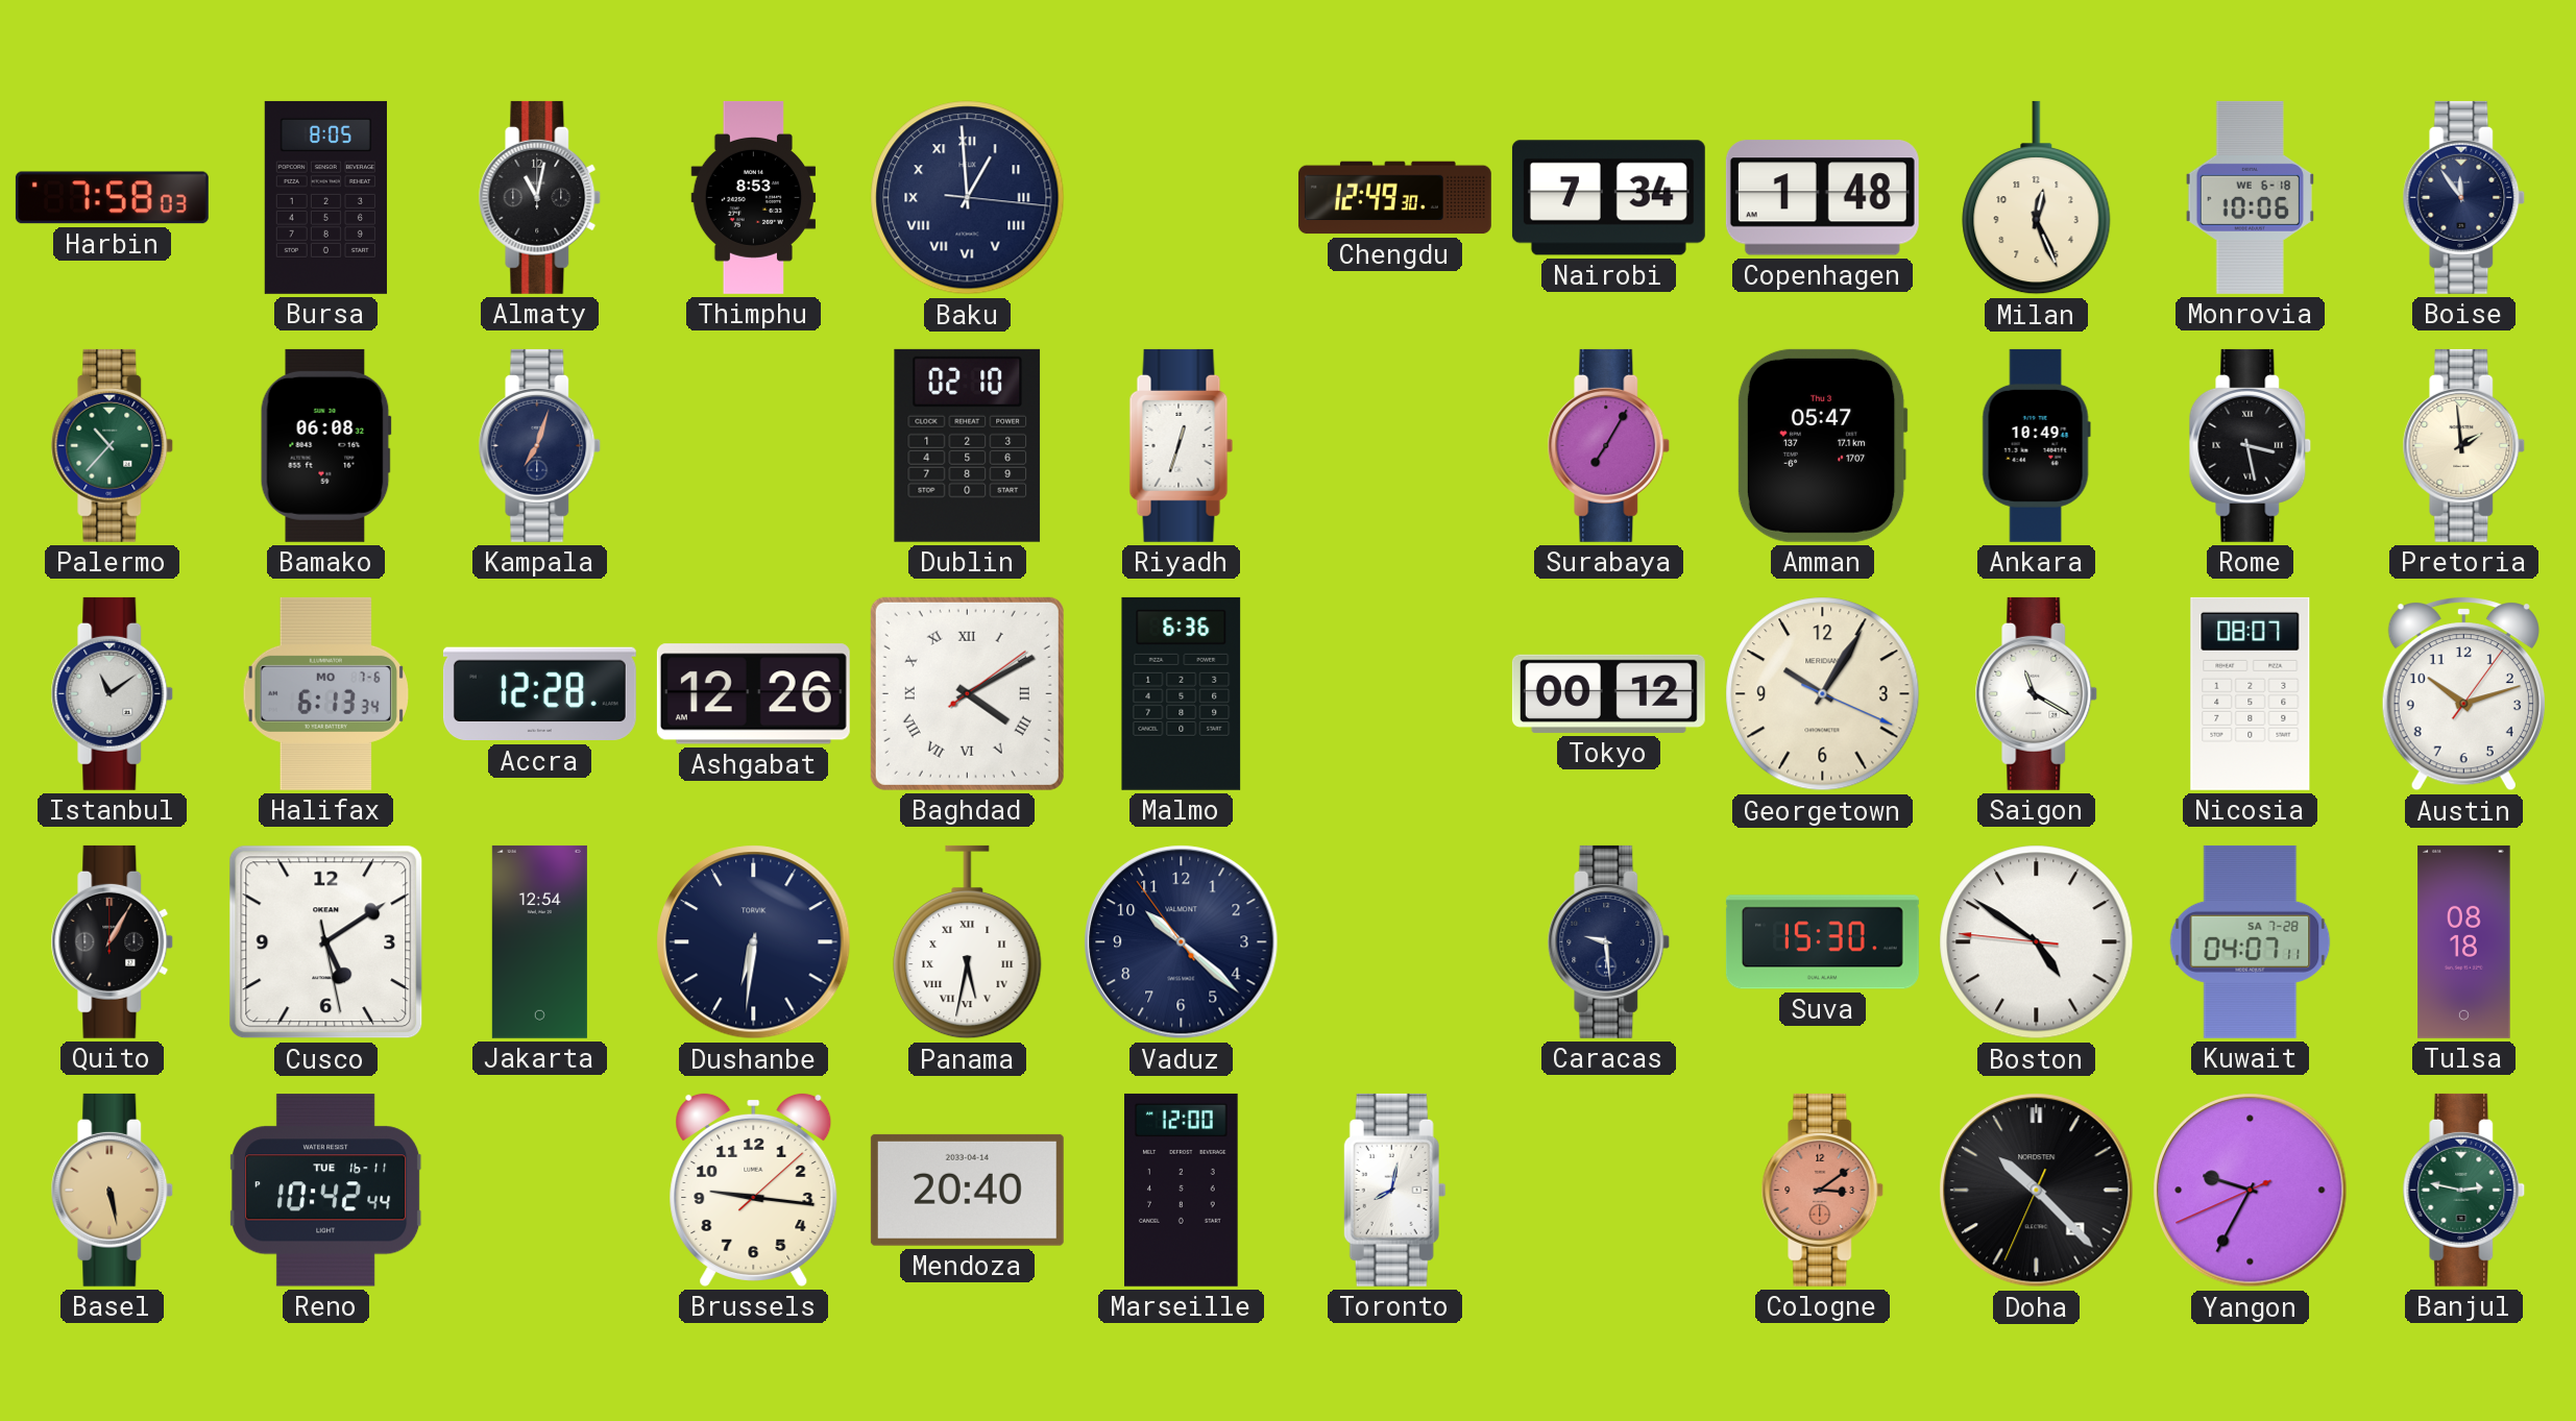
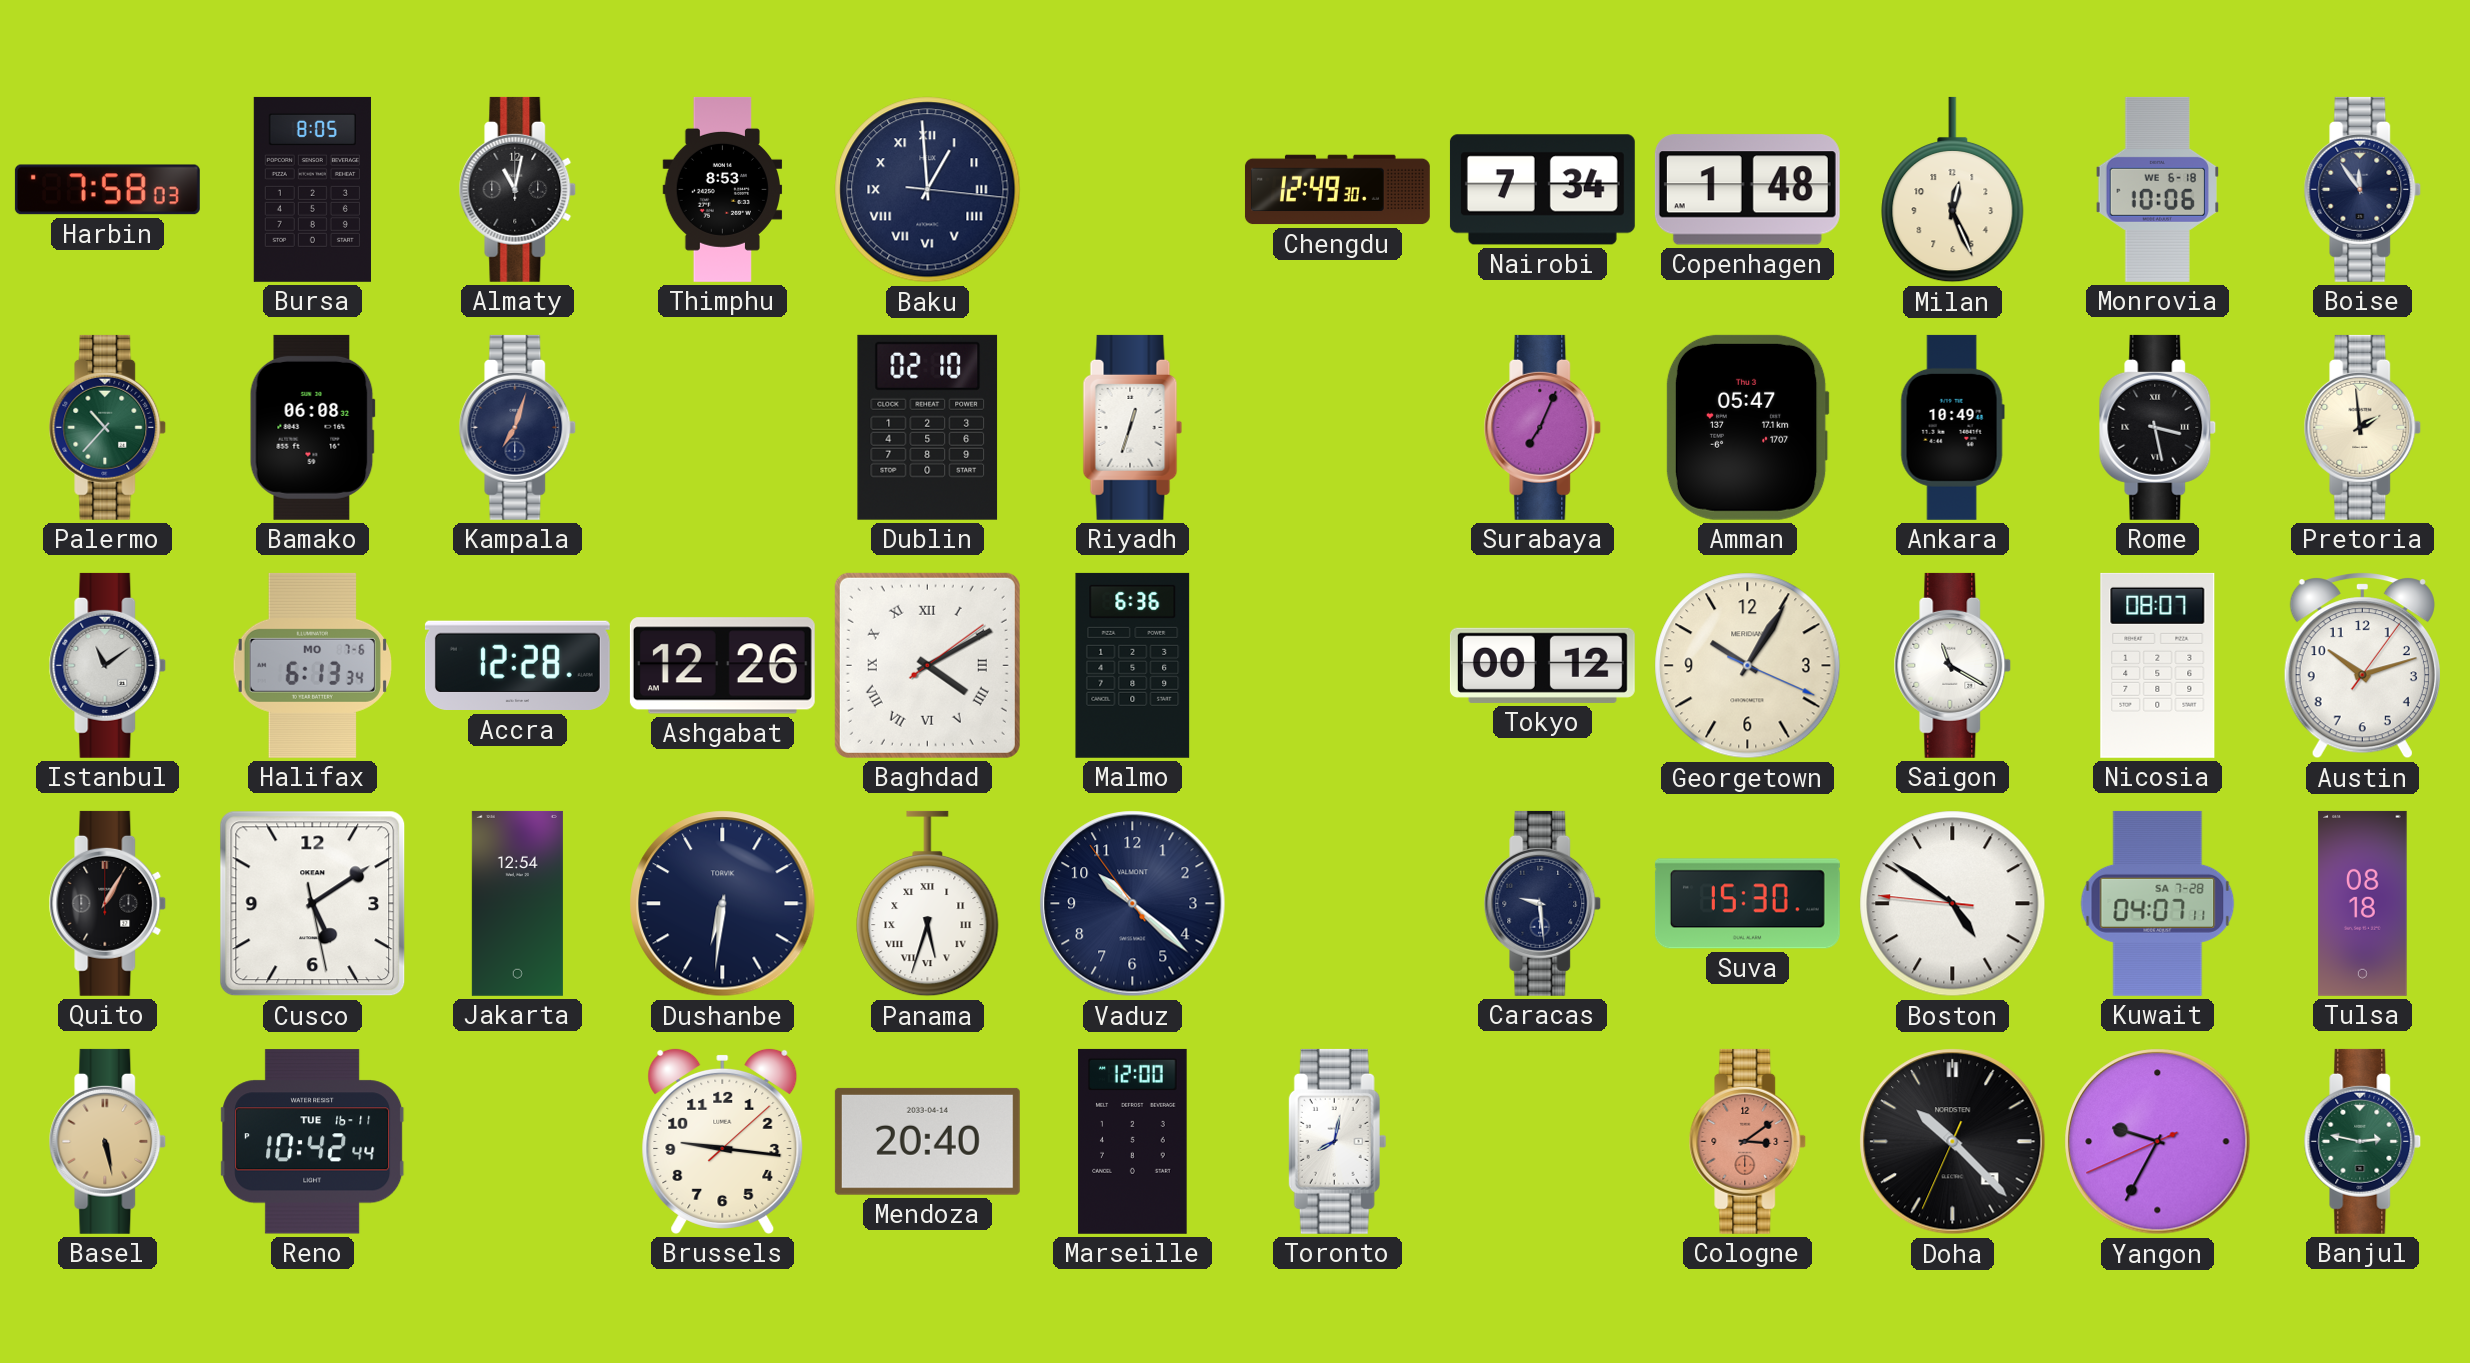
Surabaya: 7:05 -> 7:04 (1543, 427)
Panama: 5:32 -> 5:33 (928, 904)
